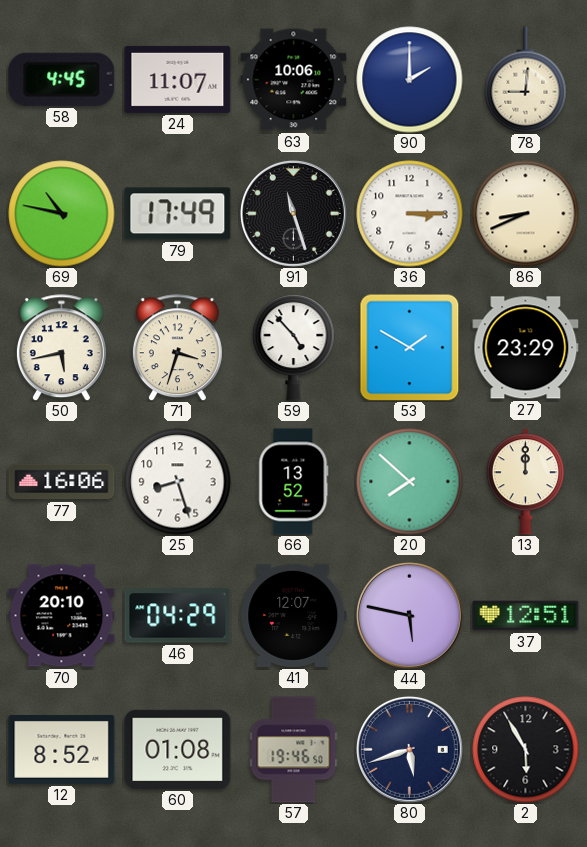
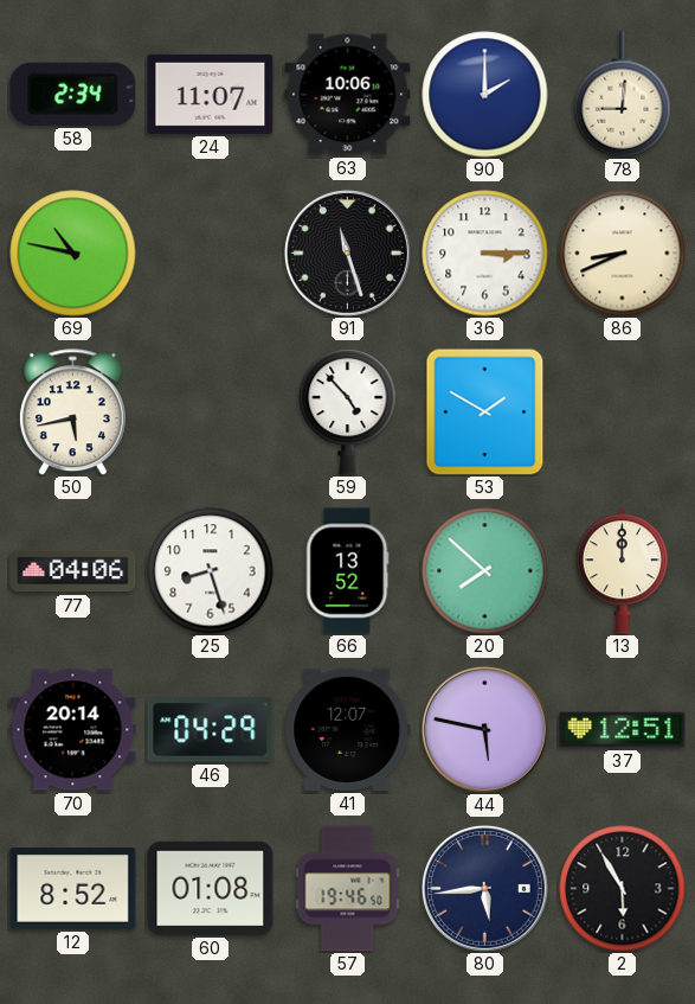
58: 4:45 -> 2:34 (73, 94)
79: 17:49 -> none (178, 214)
71: 3:33 -> none (177, 348)
27: 23:29 -> none (526, 348)
77: 16:06 -> 04:06 (73, 571)
70: 20:10 -> 20:14 (73, 730)
80: 5:42 -> 5:44 (484, 888)
